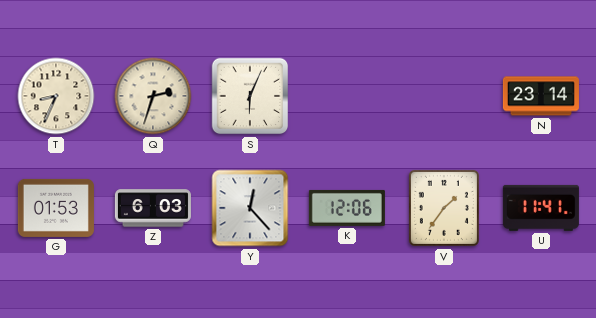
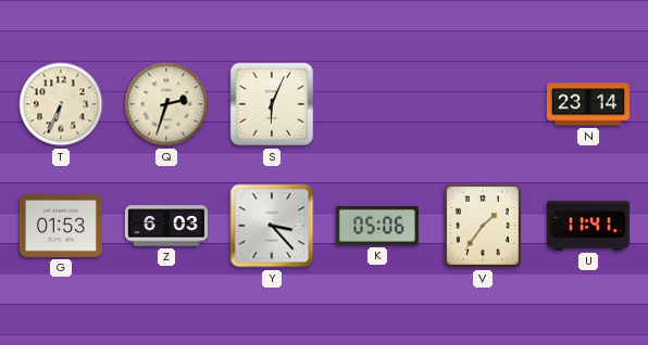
T: 8:34 -> 6:34 (61, 104)
Y: 12:23 -> 3:23 (272, 226)
K: 12:06 -> 05:06 (377, 226)
